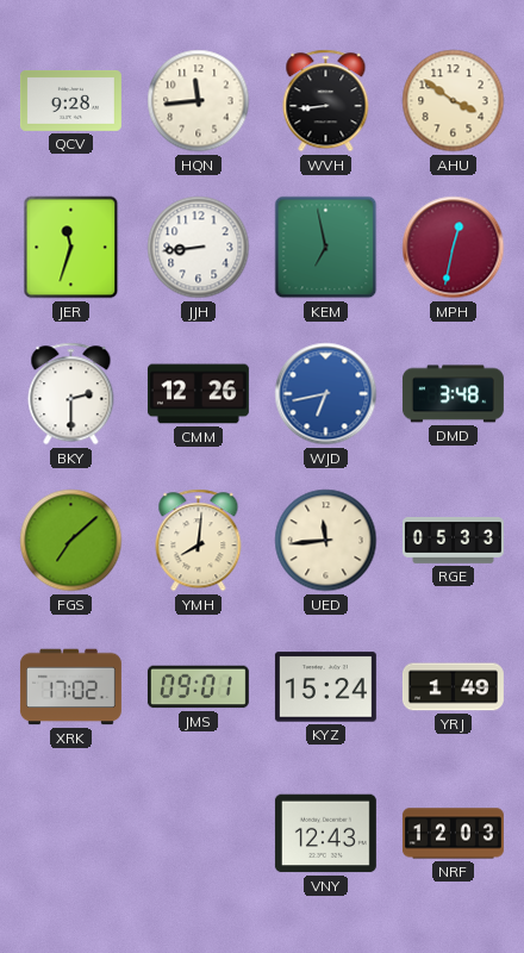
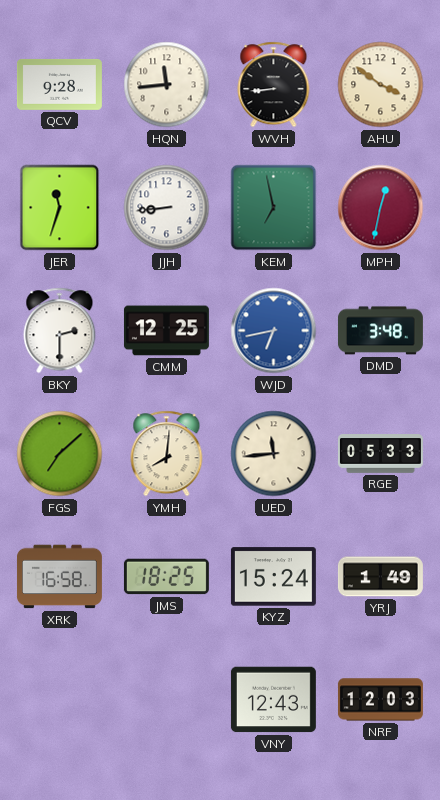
CMM: 12:26 -> 12:25 (166, 331)
XRK: 17:02 -> 16:58 (59, 577)
JMS: 09:01 -> 18:25 (166, 577)
